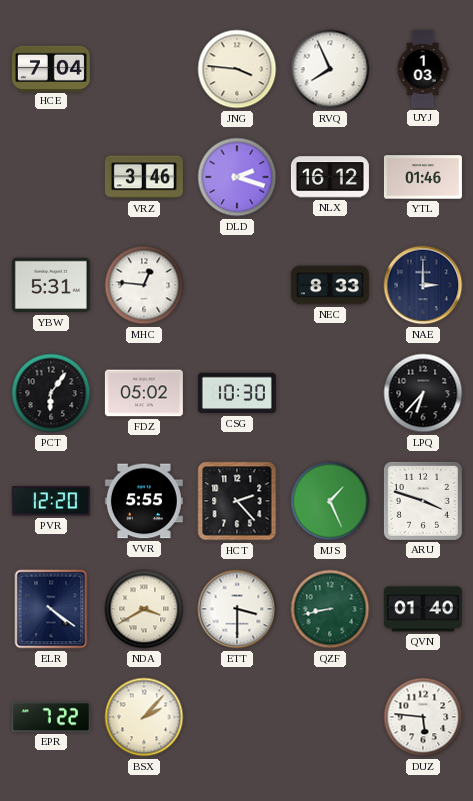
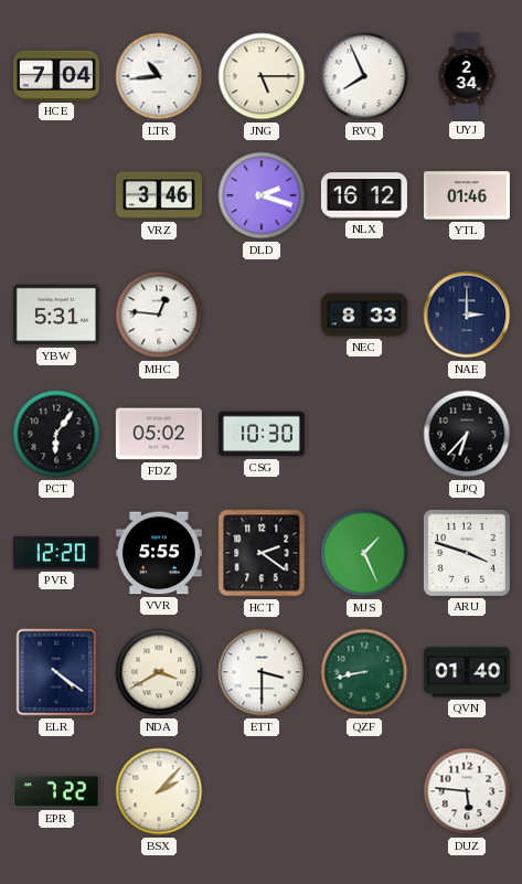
LTR: none -> 10:44 (159, 76)
JNG: 3:46 -> 5:15 (262, 76)
UYJ: 1:03 -> 2:34 (467, 76)
HCT: 2:23 -> 2:21 (262, 553)
